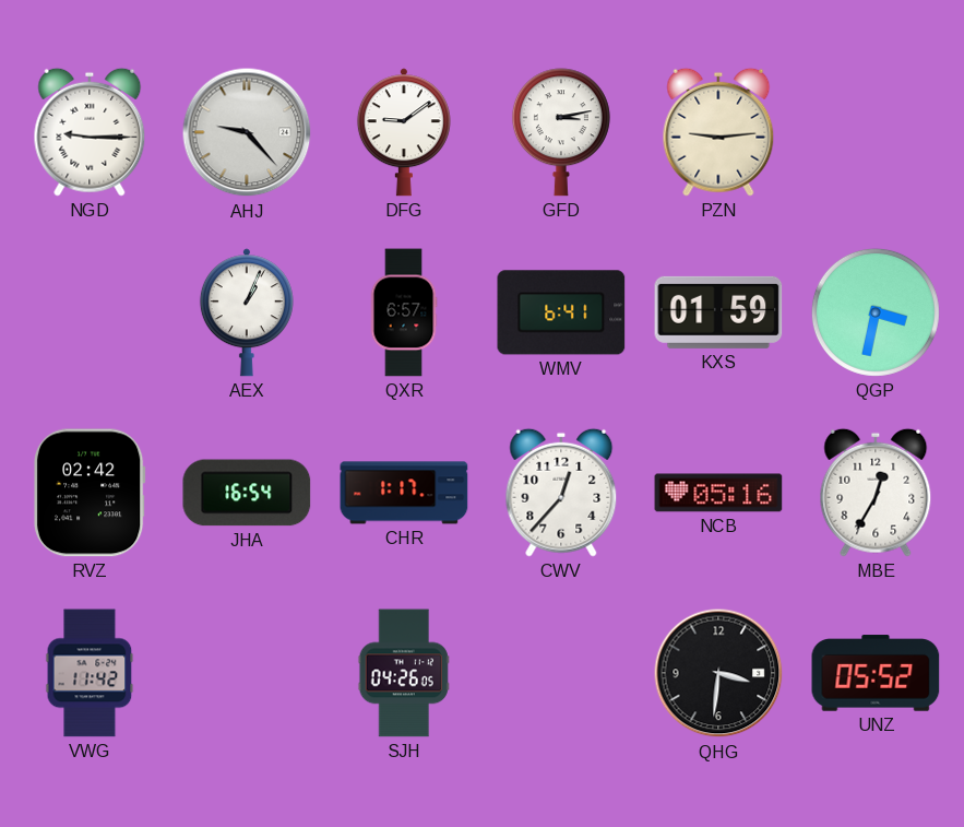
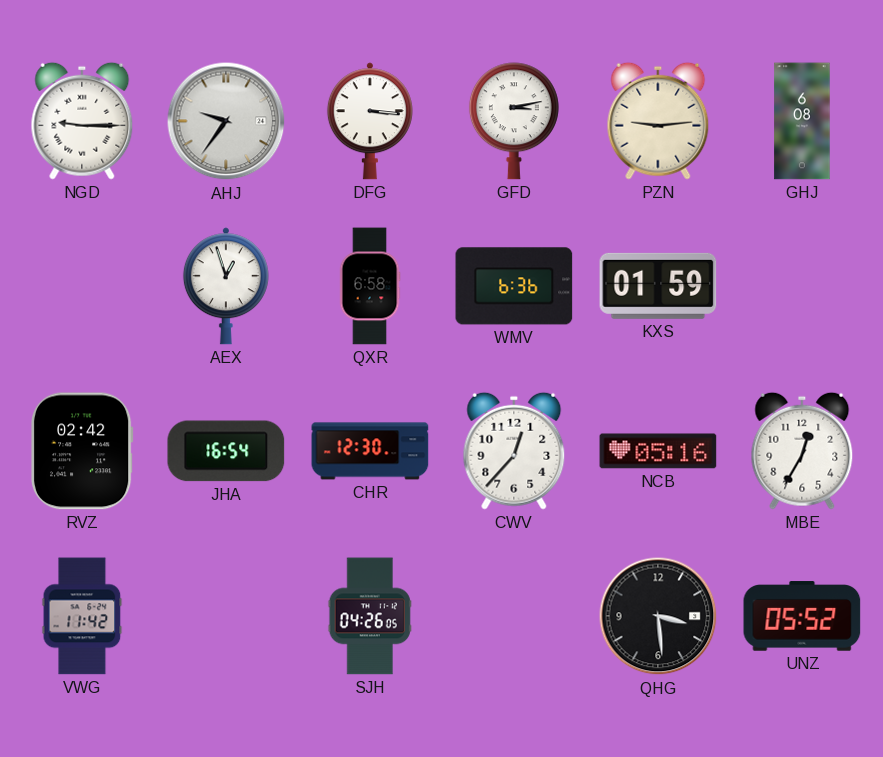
AHJ: 9:23 -> 9:36 (226, 121)
DFG: 9:09 -> 3:16 (370, 121)
GHJ: none -> 6:08 (802, 121)
AEX: 1:04 -> 12:57 (226, 286)
QXR: 6:57 -> 6:58 (370, 286)
WMV: 6:41 -> 6:36 (514, 286)
QGP: 3:32 -> none (876, 312)
CHR: 1:17 -> 12:30 (370, 451)
QHG: 3:31 -> 3:29 (658, 616)
